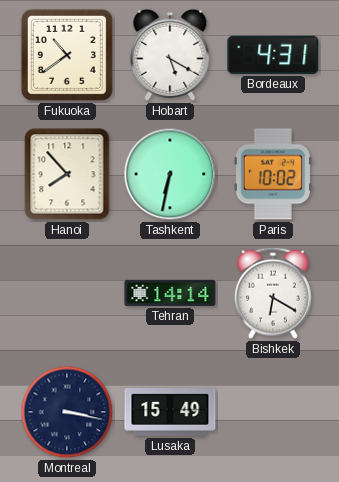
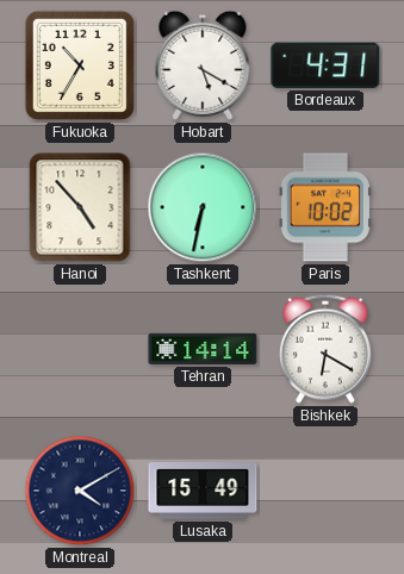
Fukuoka: 10:39 -> 10:35 (80, 65)
Hanoi: 7:53 -> 4:53 (80, 207)
Montreal: 3:17 -> 4:10 (80, 491)
